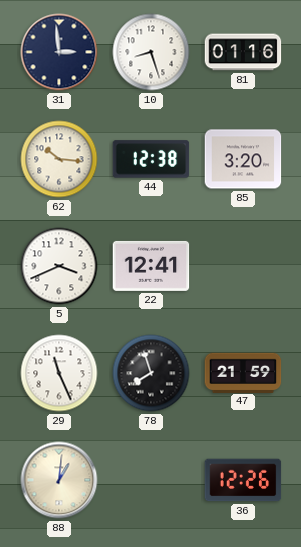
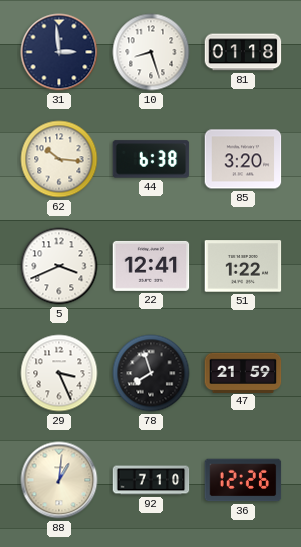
81: 01:16 -> 01:18 (243, 52)
44: 12:38 -> 6:38 (151, 159)
51: none -> 1:22 (243, 266)
29: 11:26 -> 3:26 (59, 373)
92: none -> 7:10 (151, 480)
